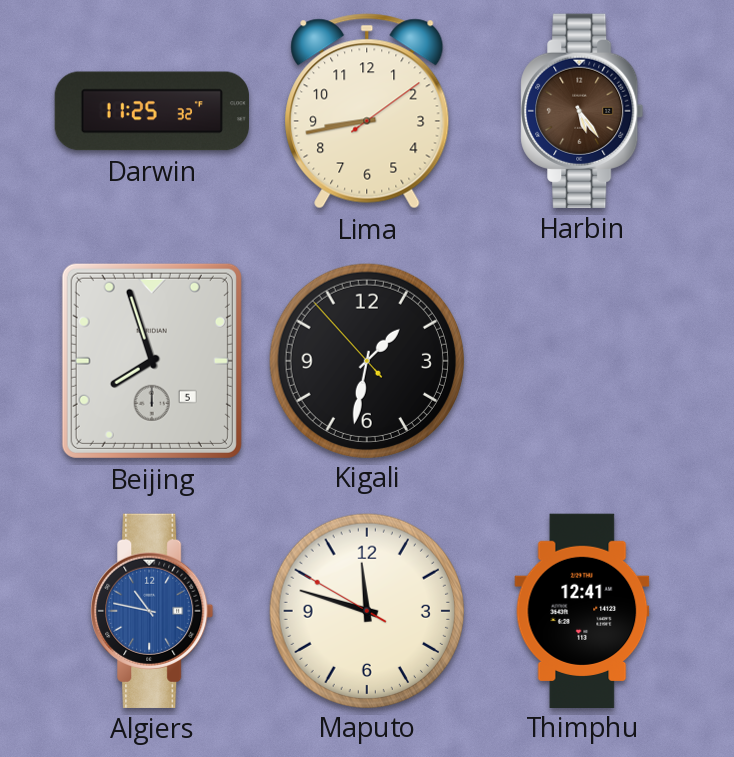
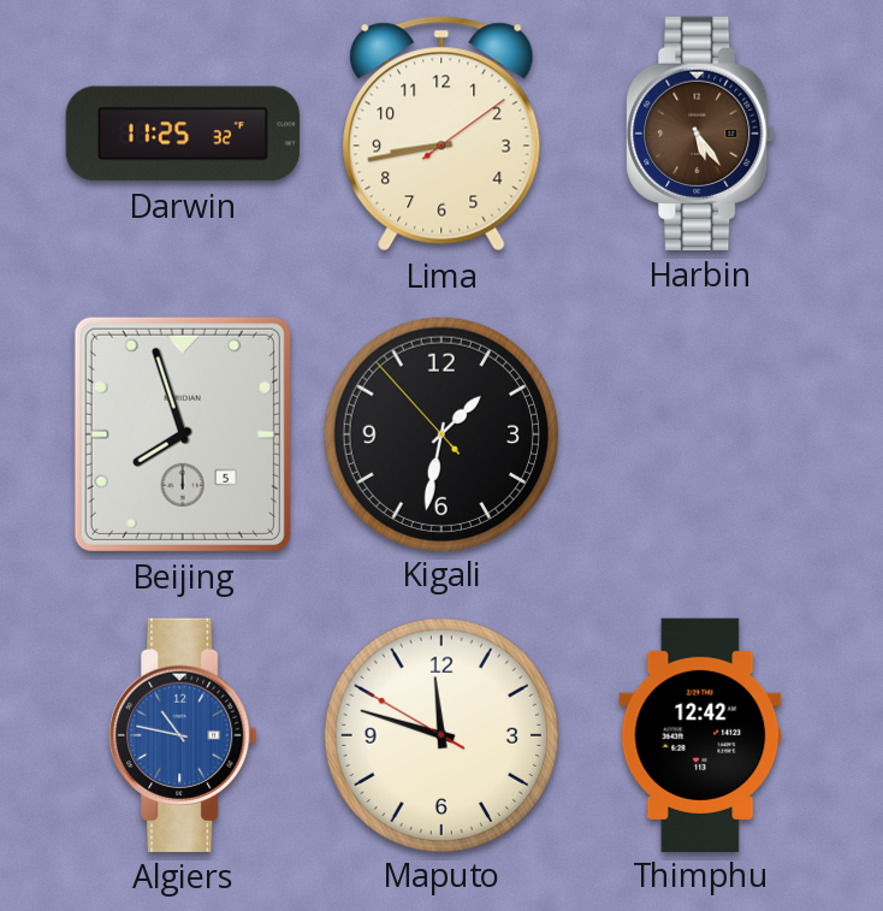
Thimphu: 12:41 -> 12:42 (700, 734)
